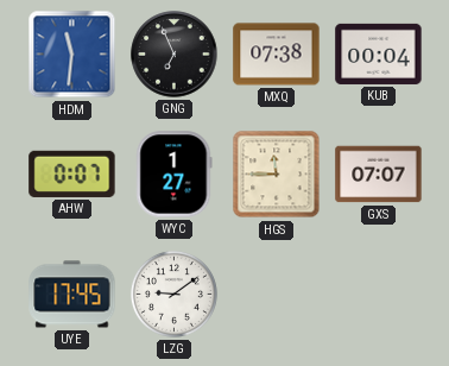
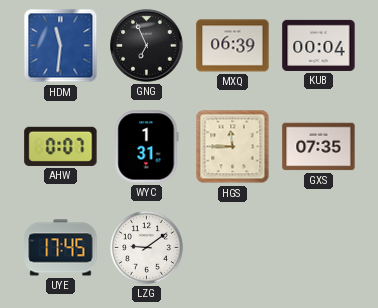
MXQ: 07:38 -> 06:39 (233, 46)
WYC: 1:27 -> 1:31 (147, 147)
GXS: 07:07 -> 07:35 (319, 147)
